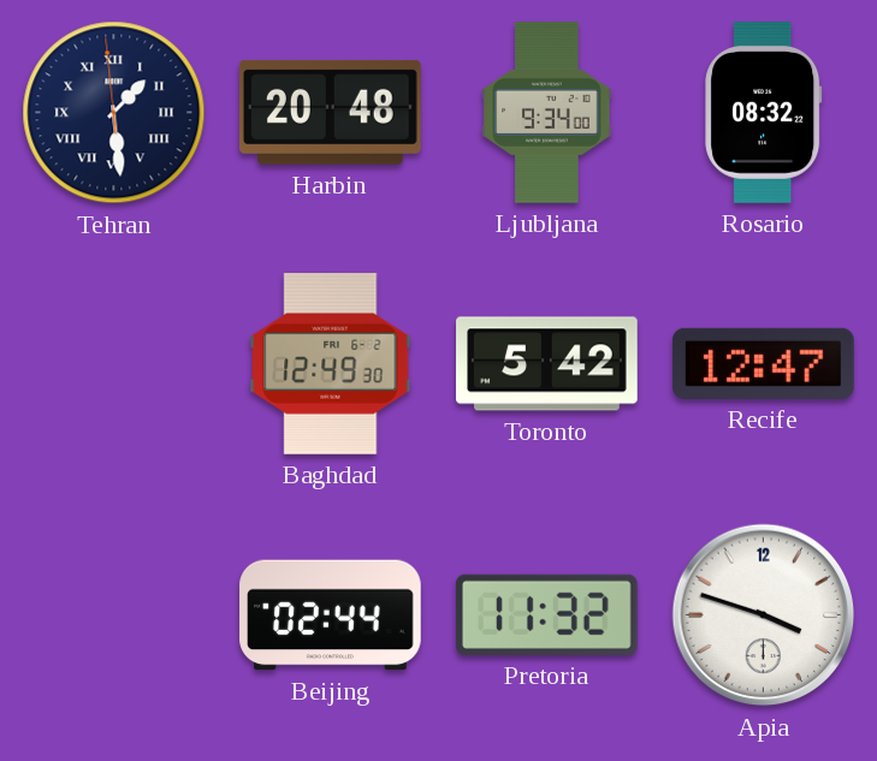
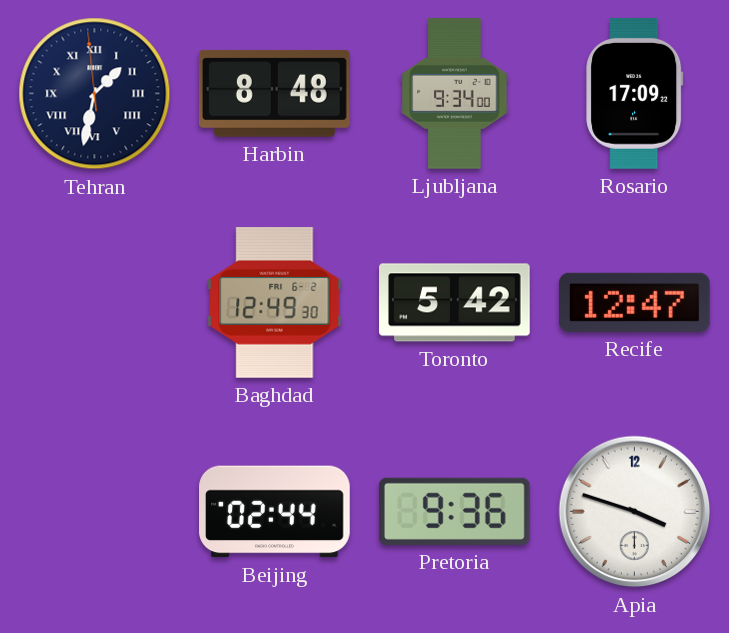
Tehran: 1:28 -> 1:31 (95, 94)
Harbin: 20:48 -> 8:48 (275, 93)
Rosario: 08:32 -> 17:09 (635, 94)
Pretoria: 11:32 -> 9:36 (454, 511)
